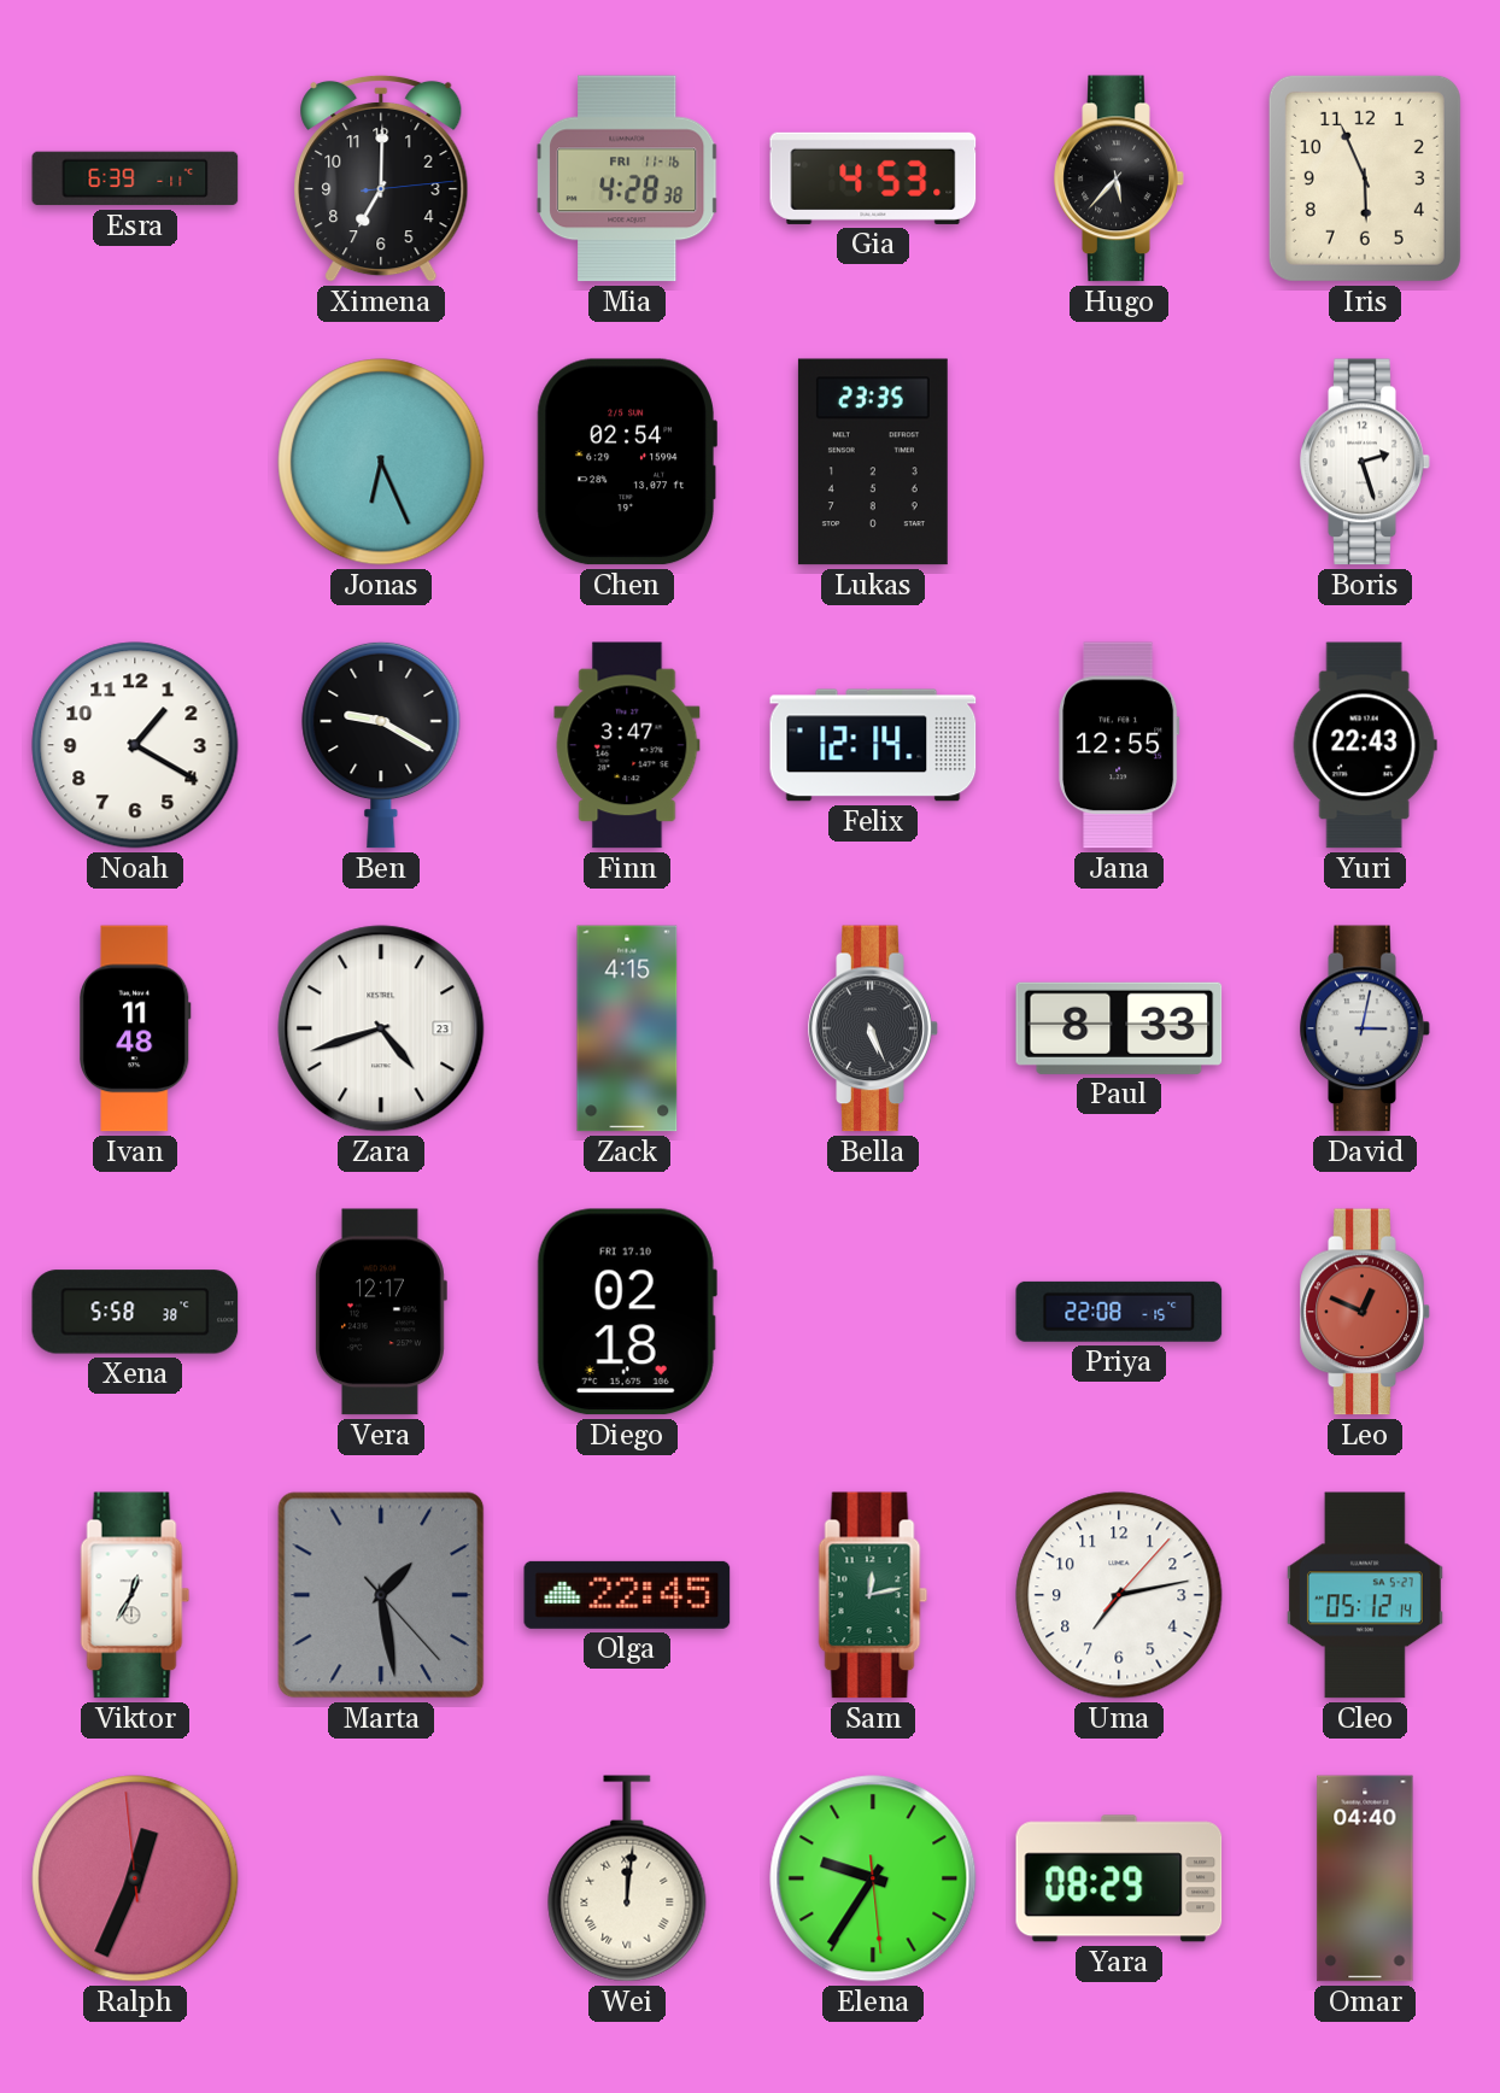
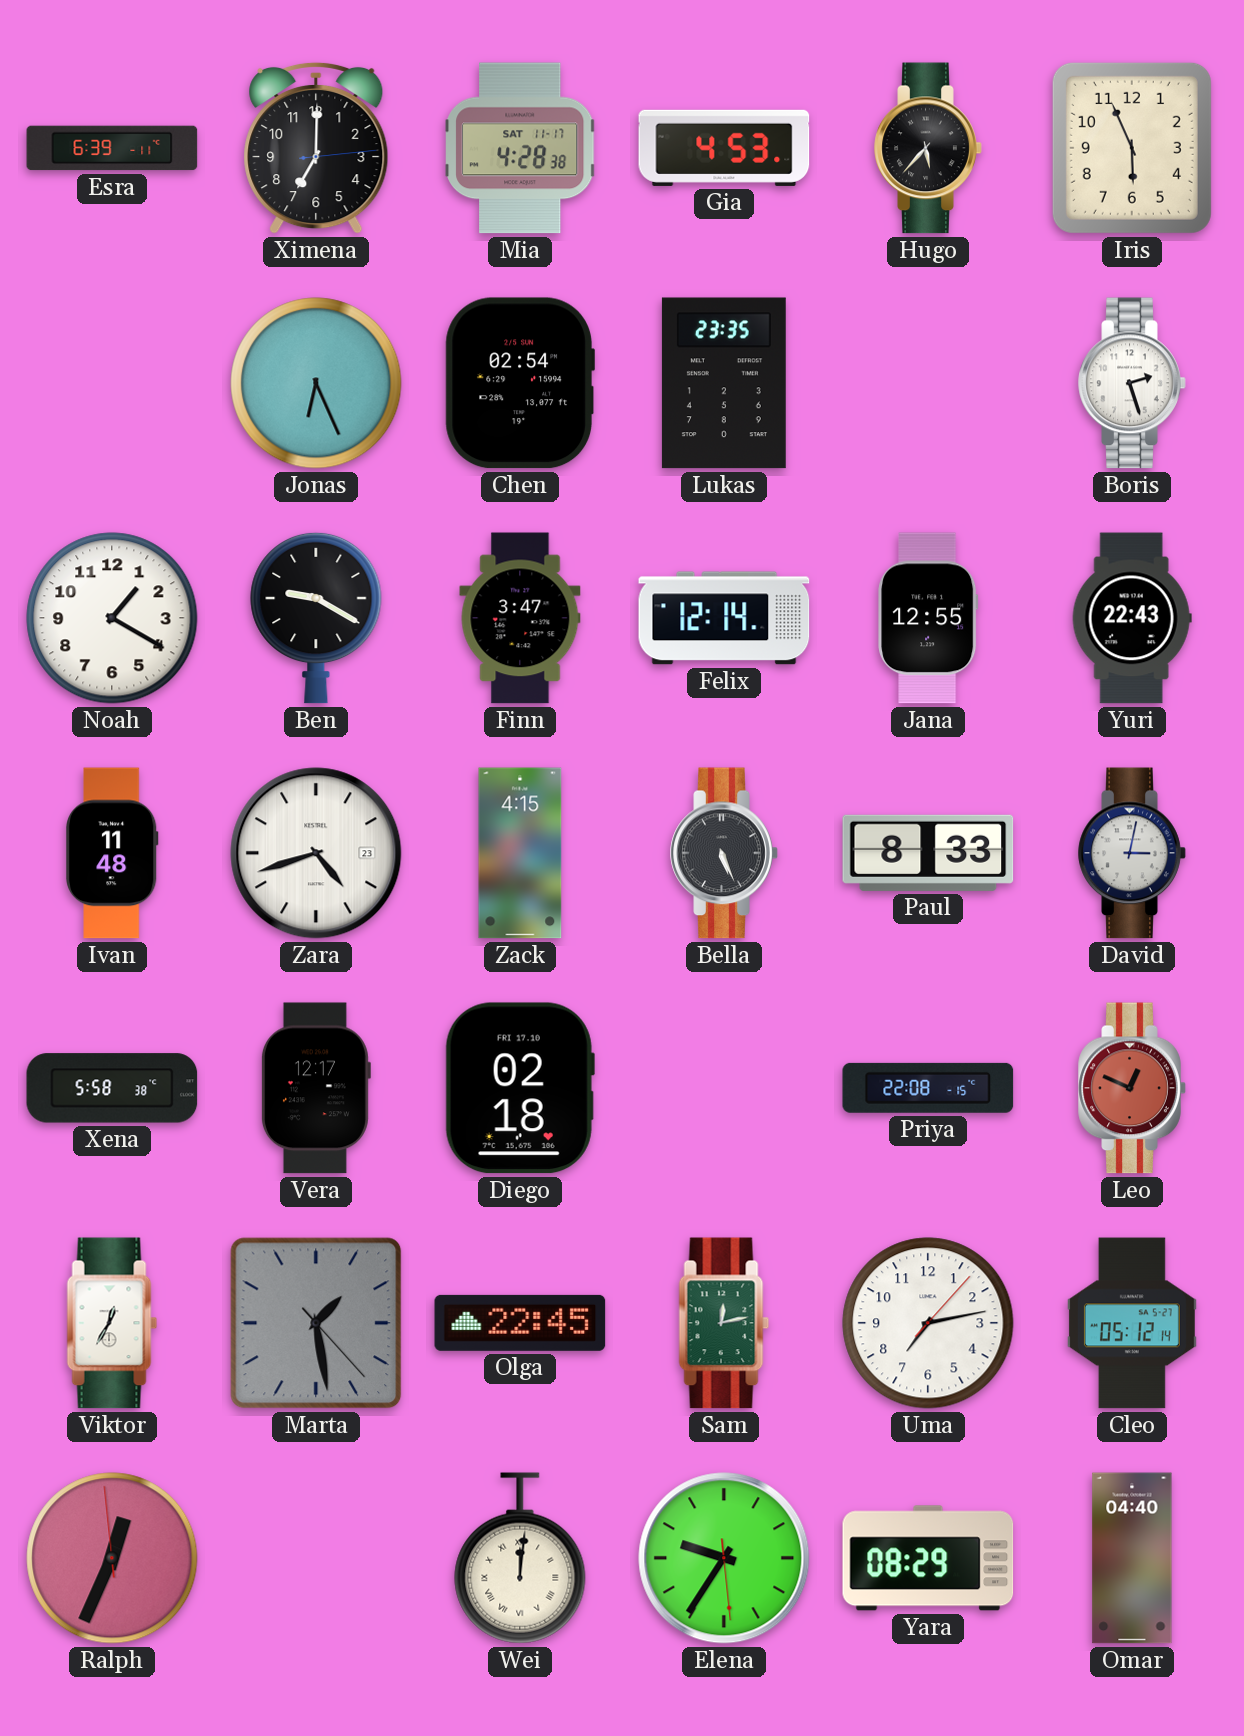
Mia date: FRI 11-16 -> SAT 11-17 (520, 148)
